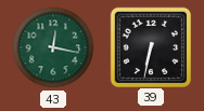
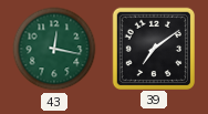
39: 6:32 -> 7:09 (153, 48)
